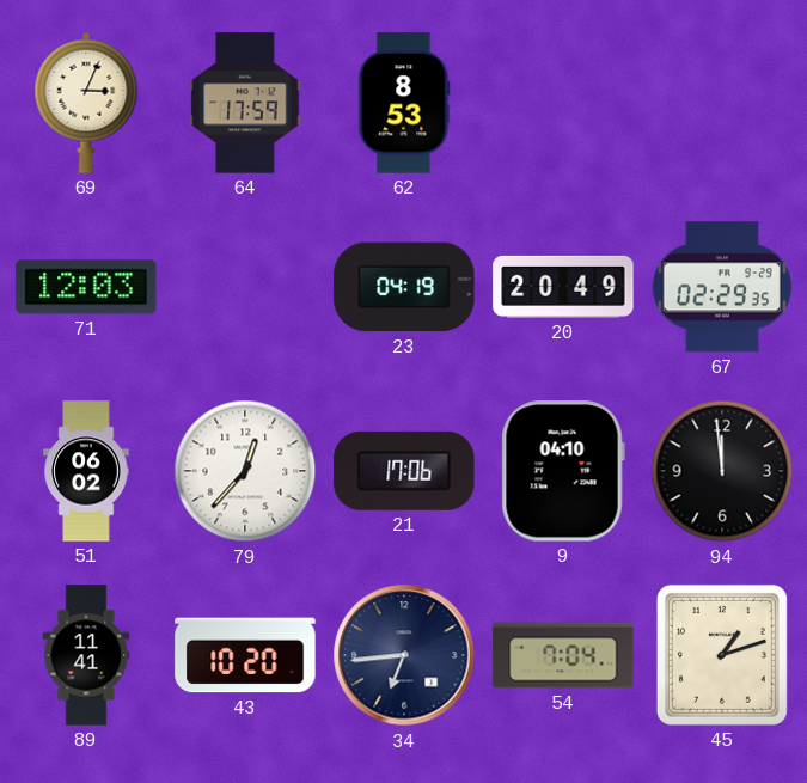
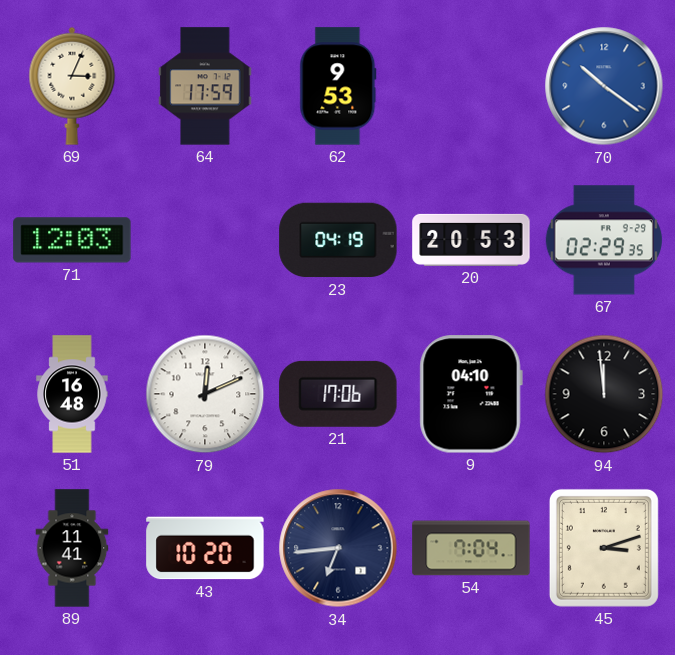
62: 8:53 -> 9:53 (338, 86)
70: none -> 10:21 (604, 86)
20: 20:49 -> 20:53 (471, 240)
51: 06:02 -> 16:48 (72, 394)
79: 12:37 -> 12:11 (205, 394)
45: 1:12 -> 3:12 (604, 548)
